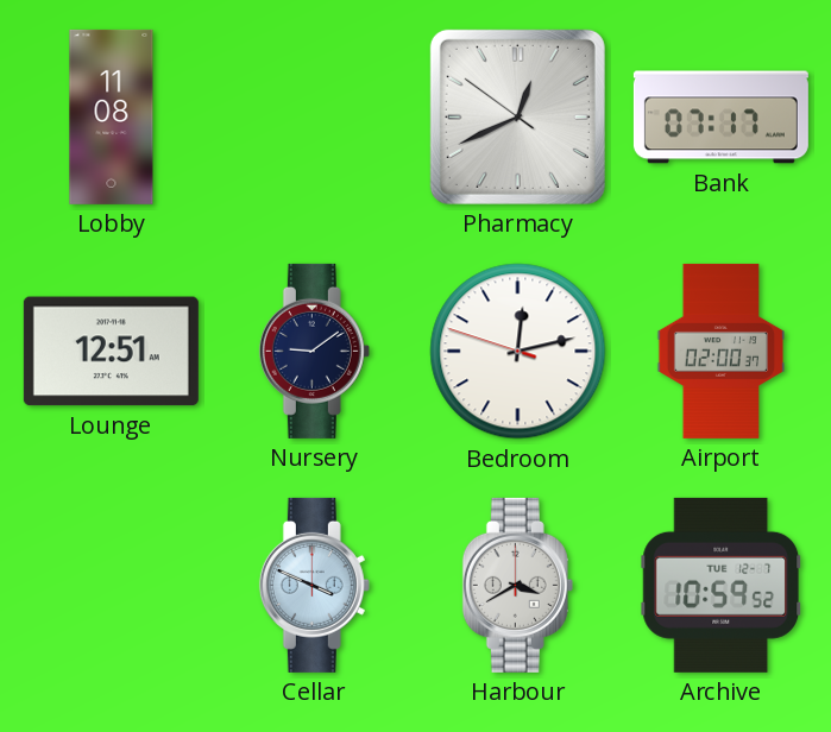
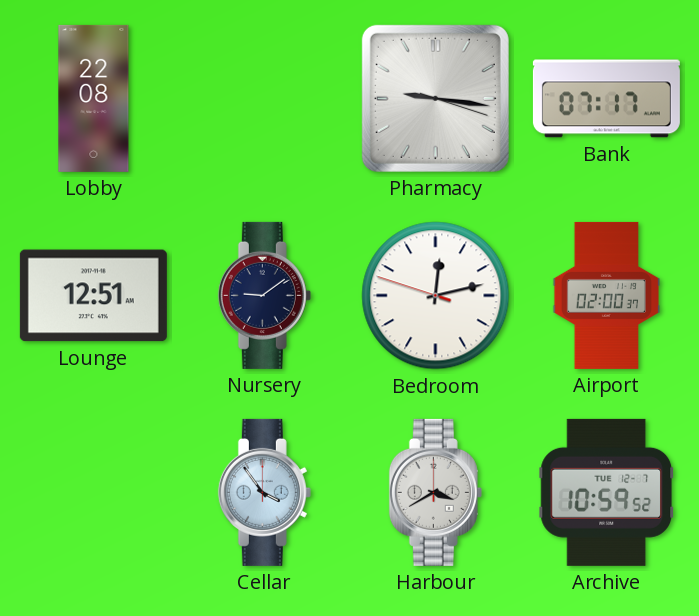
Lobby: 11:08 -> 22:08 (94, 98)
Pharmacy: 12:40 -> 9:16 (435, 98)
Cellar: 3:49 -> 3:54 (264, 492)
